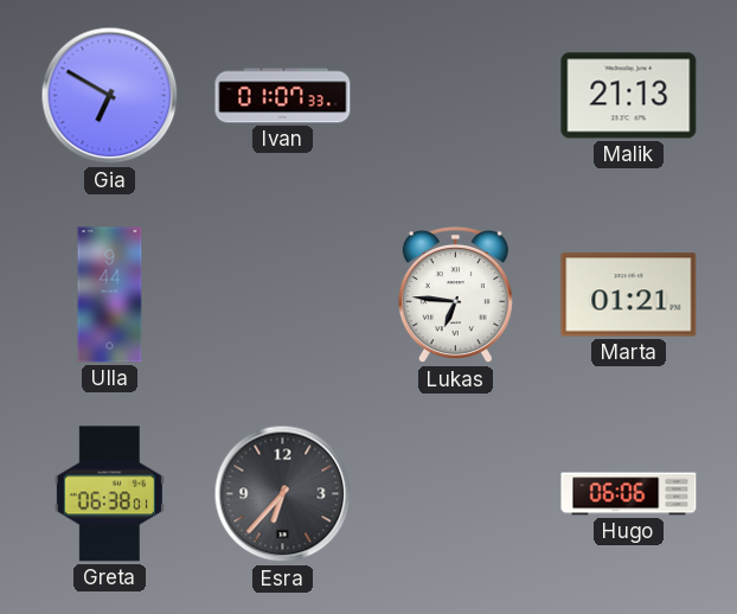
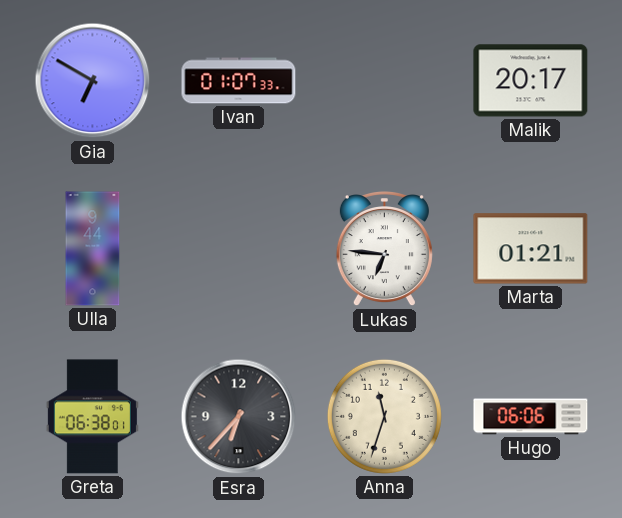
Malik: 21:13 -> 20:17 (531, 81)
Anna: none -> 11:33 (384, 416)
